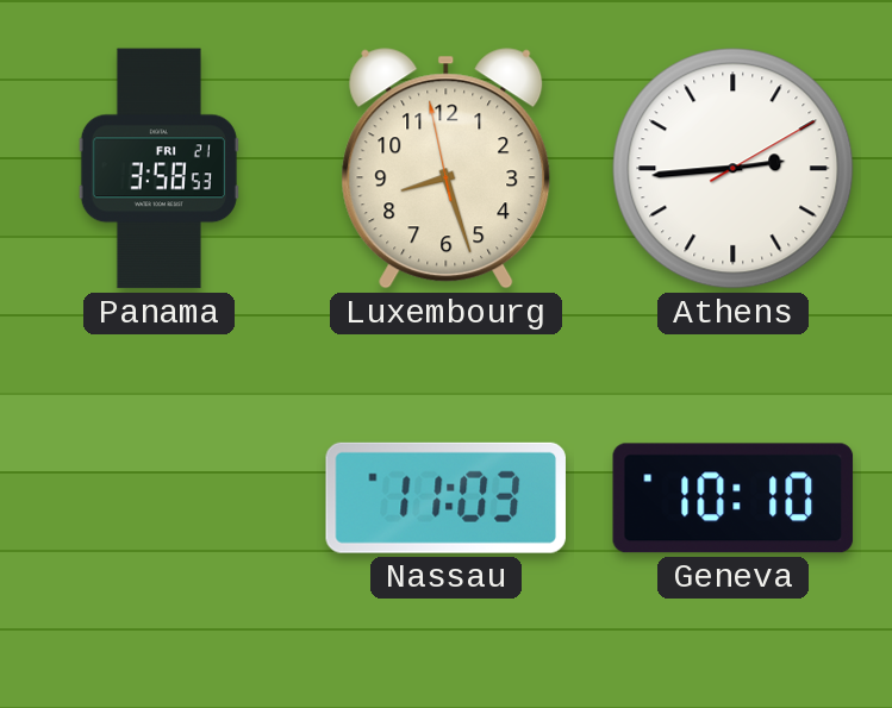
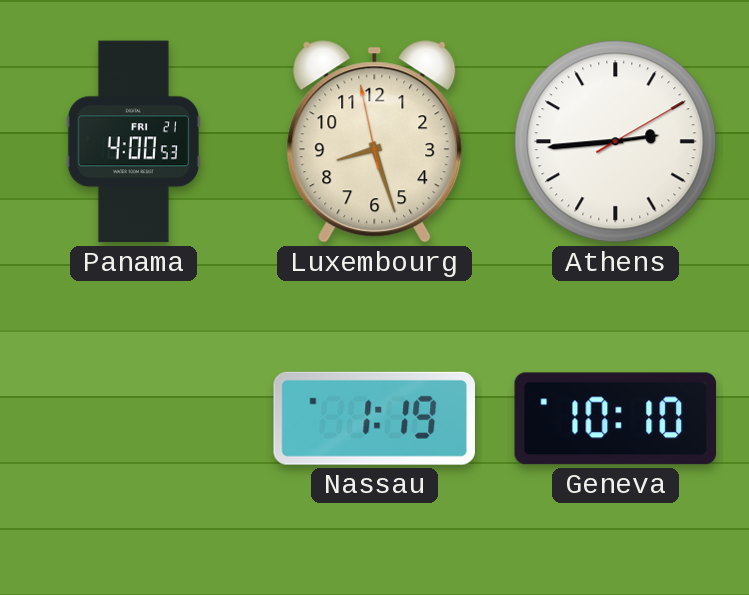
Panama: 3:58 -> 4:00 (133, 142)
Nassau: 11:03 -> 1:19 (374, 418)
